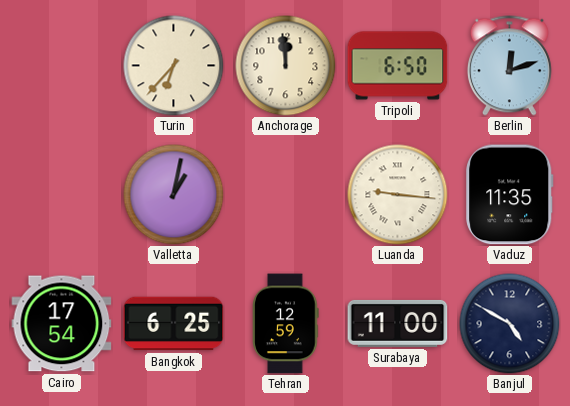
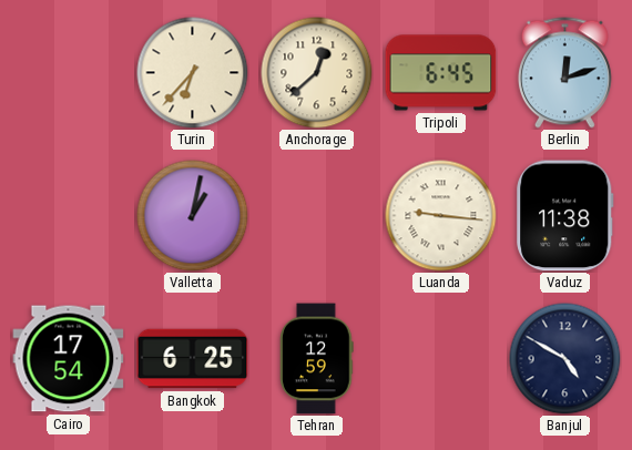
Anchorage: 11:59 -> 12:38 (317, 73)
Tripoli: 6:50 -> 6:45 (441, 73)
Vaduz: 11:35 -> 11:38 (565, 216)
Surabaya: 11:00 -> none (398, 323)
